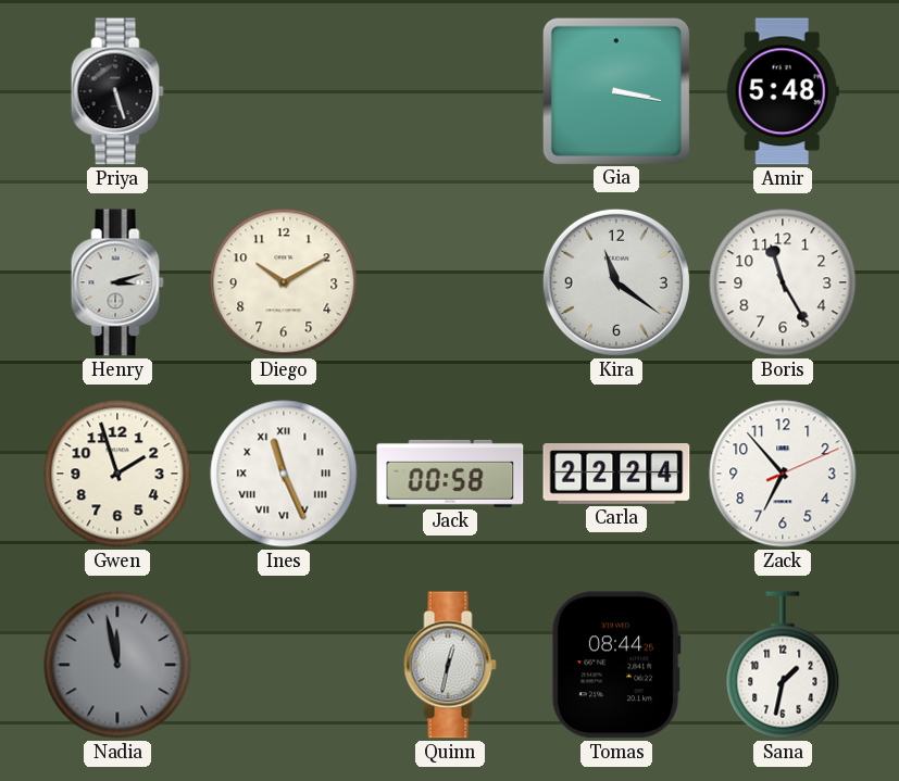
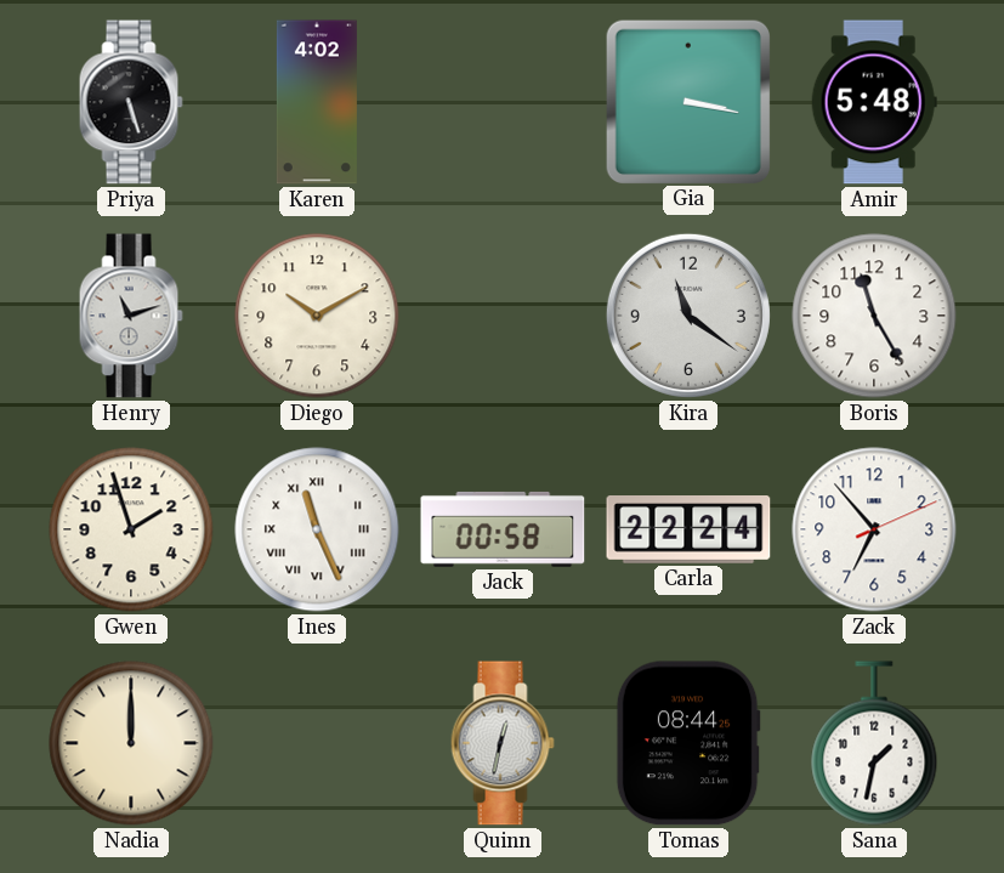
Karen: none -> 4:02 (317, 102)
Henry: 3:12 -> 11:12 (131, 316)
Nadia: 11:58 -> 12:00 (131, 743)
Nadia dial: grey -> cream (131, 743)
